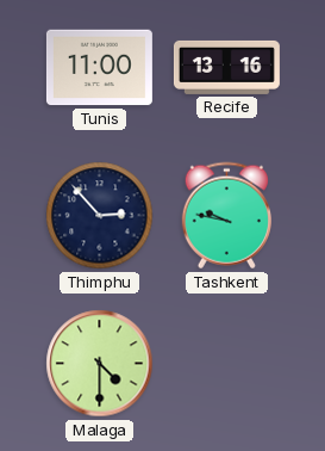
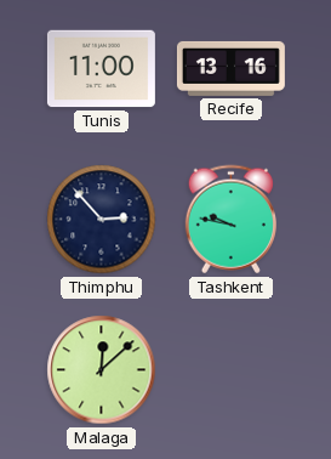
Malaga: 4:30 -> 12:08 (102, 370)
